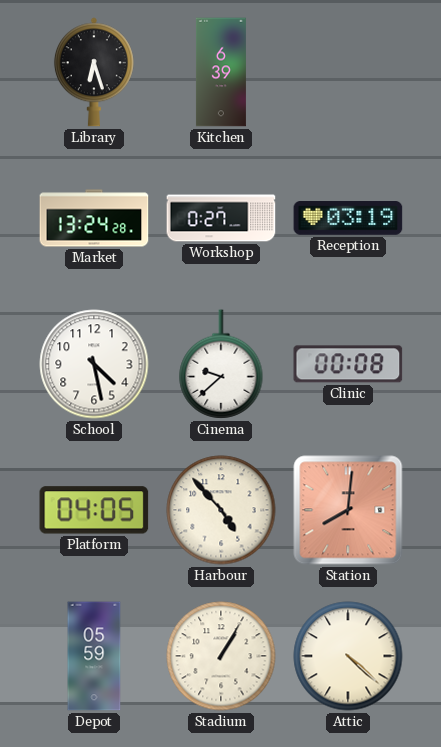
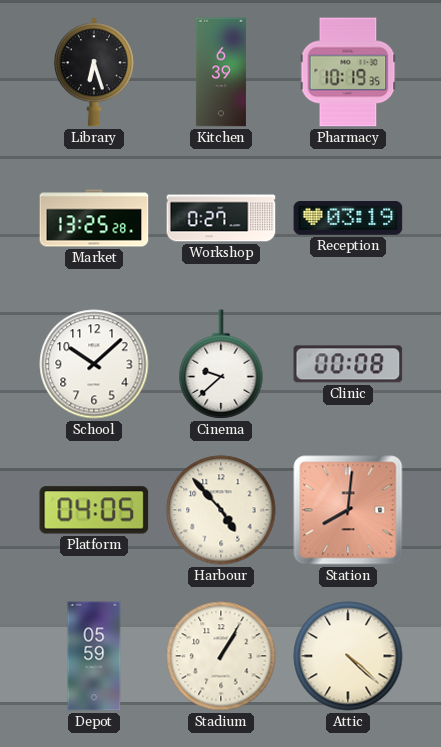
Pharmacy: none -> 10:19 (348, 72)
Market: 13:24 -> 13:25 (94, 218)
School: 4:28 -> 10:08 (94, 364)
